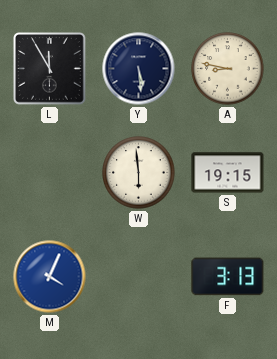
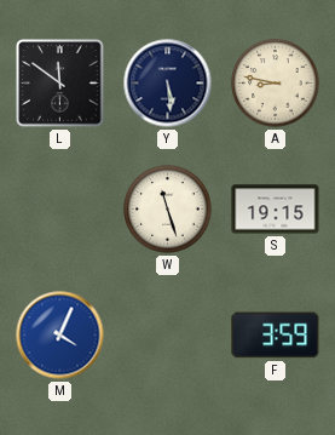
L: 11:55 -> 11:51 (60, 84)
W: 5:59 -> 11:27 (168, 210)
F: 3:13 -> 3:59 (276, 336)
